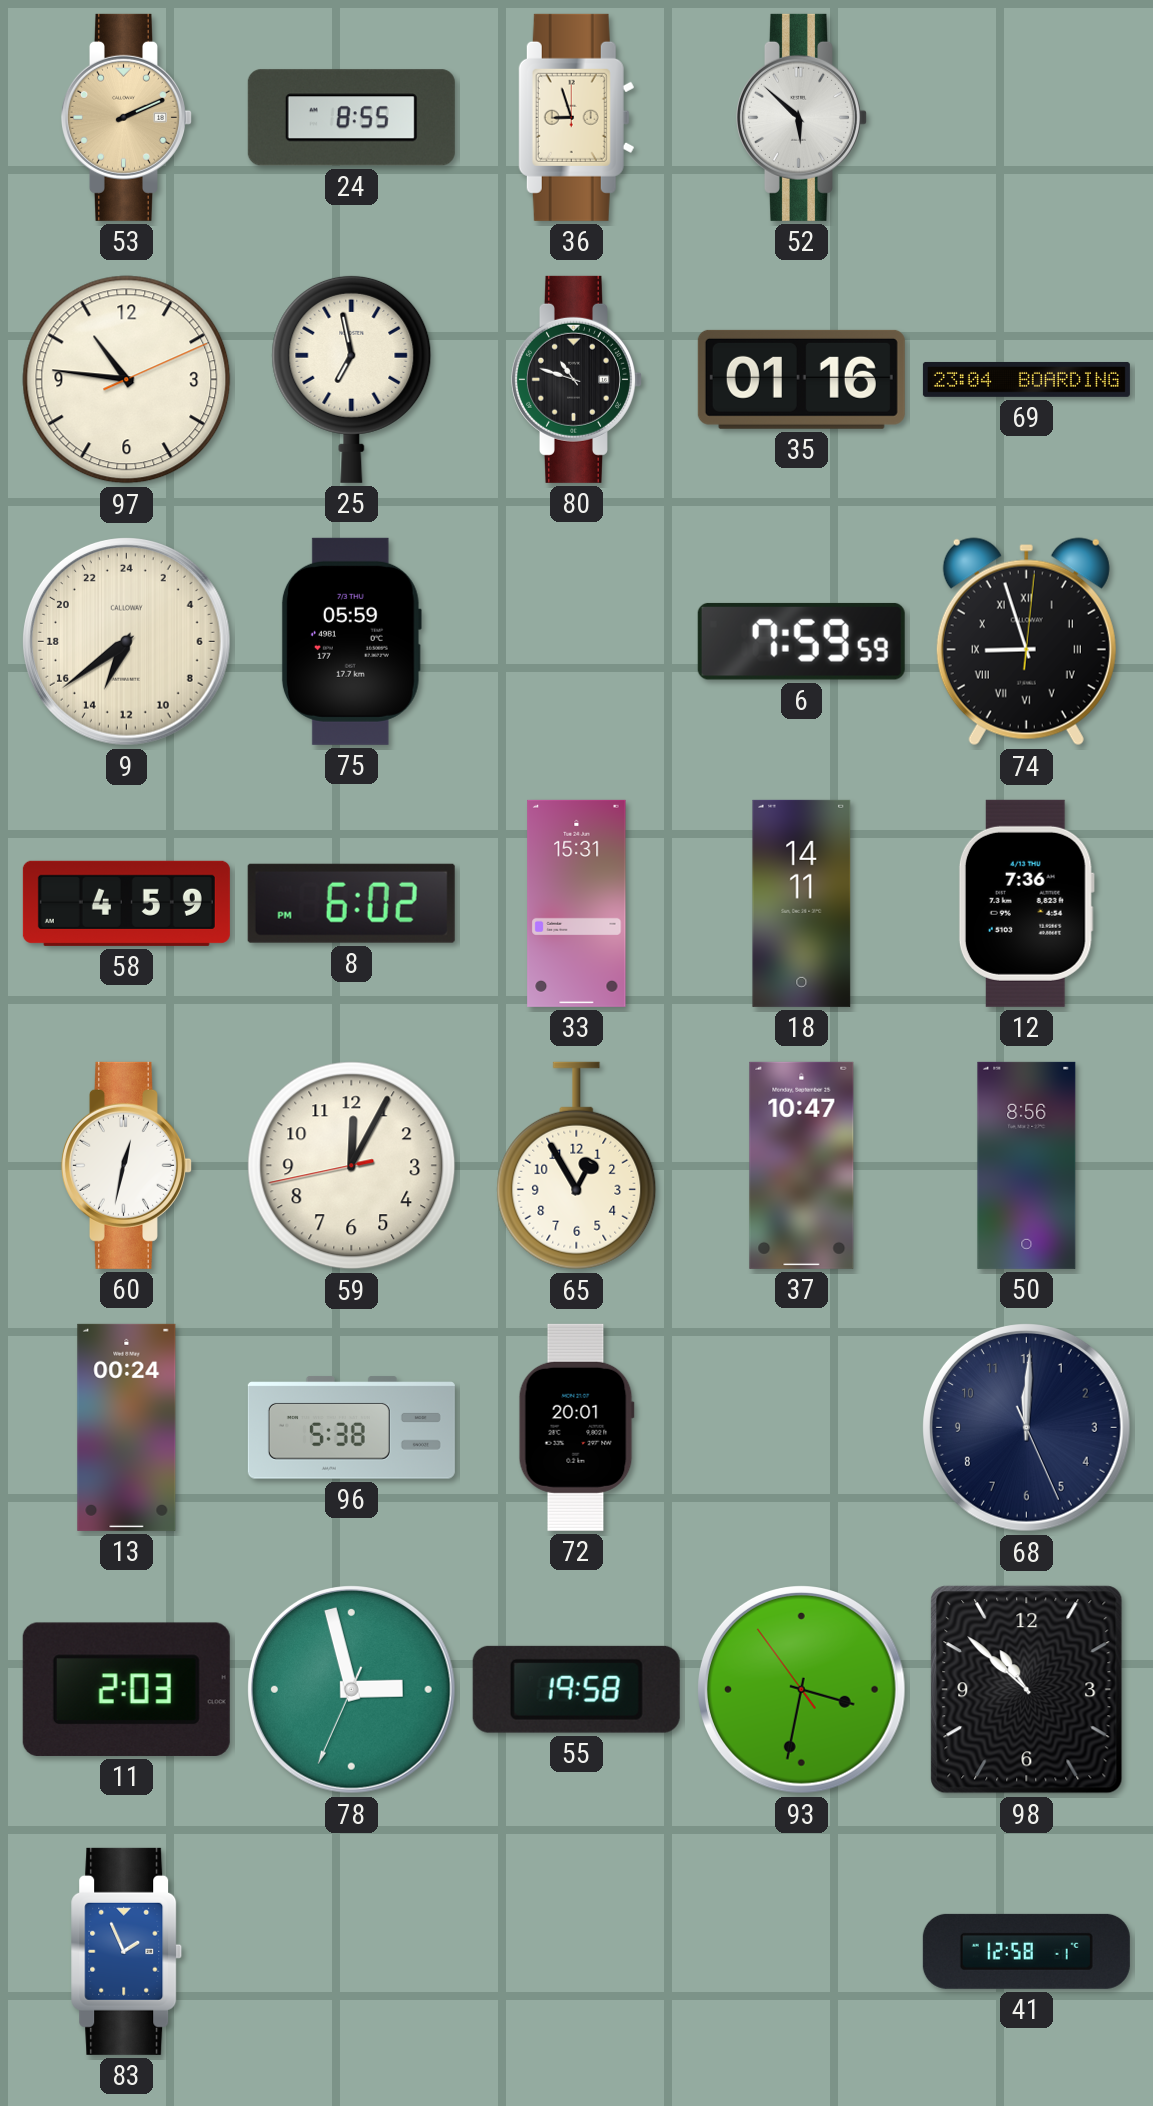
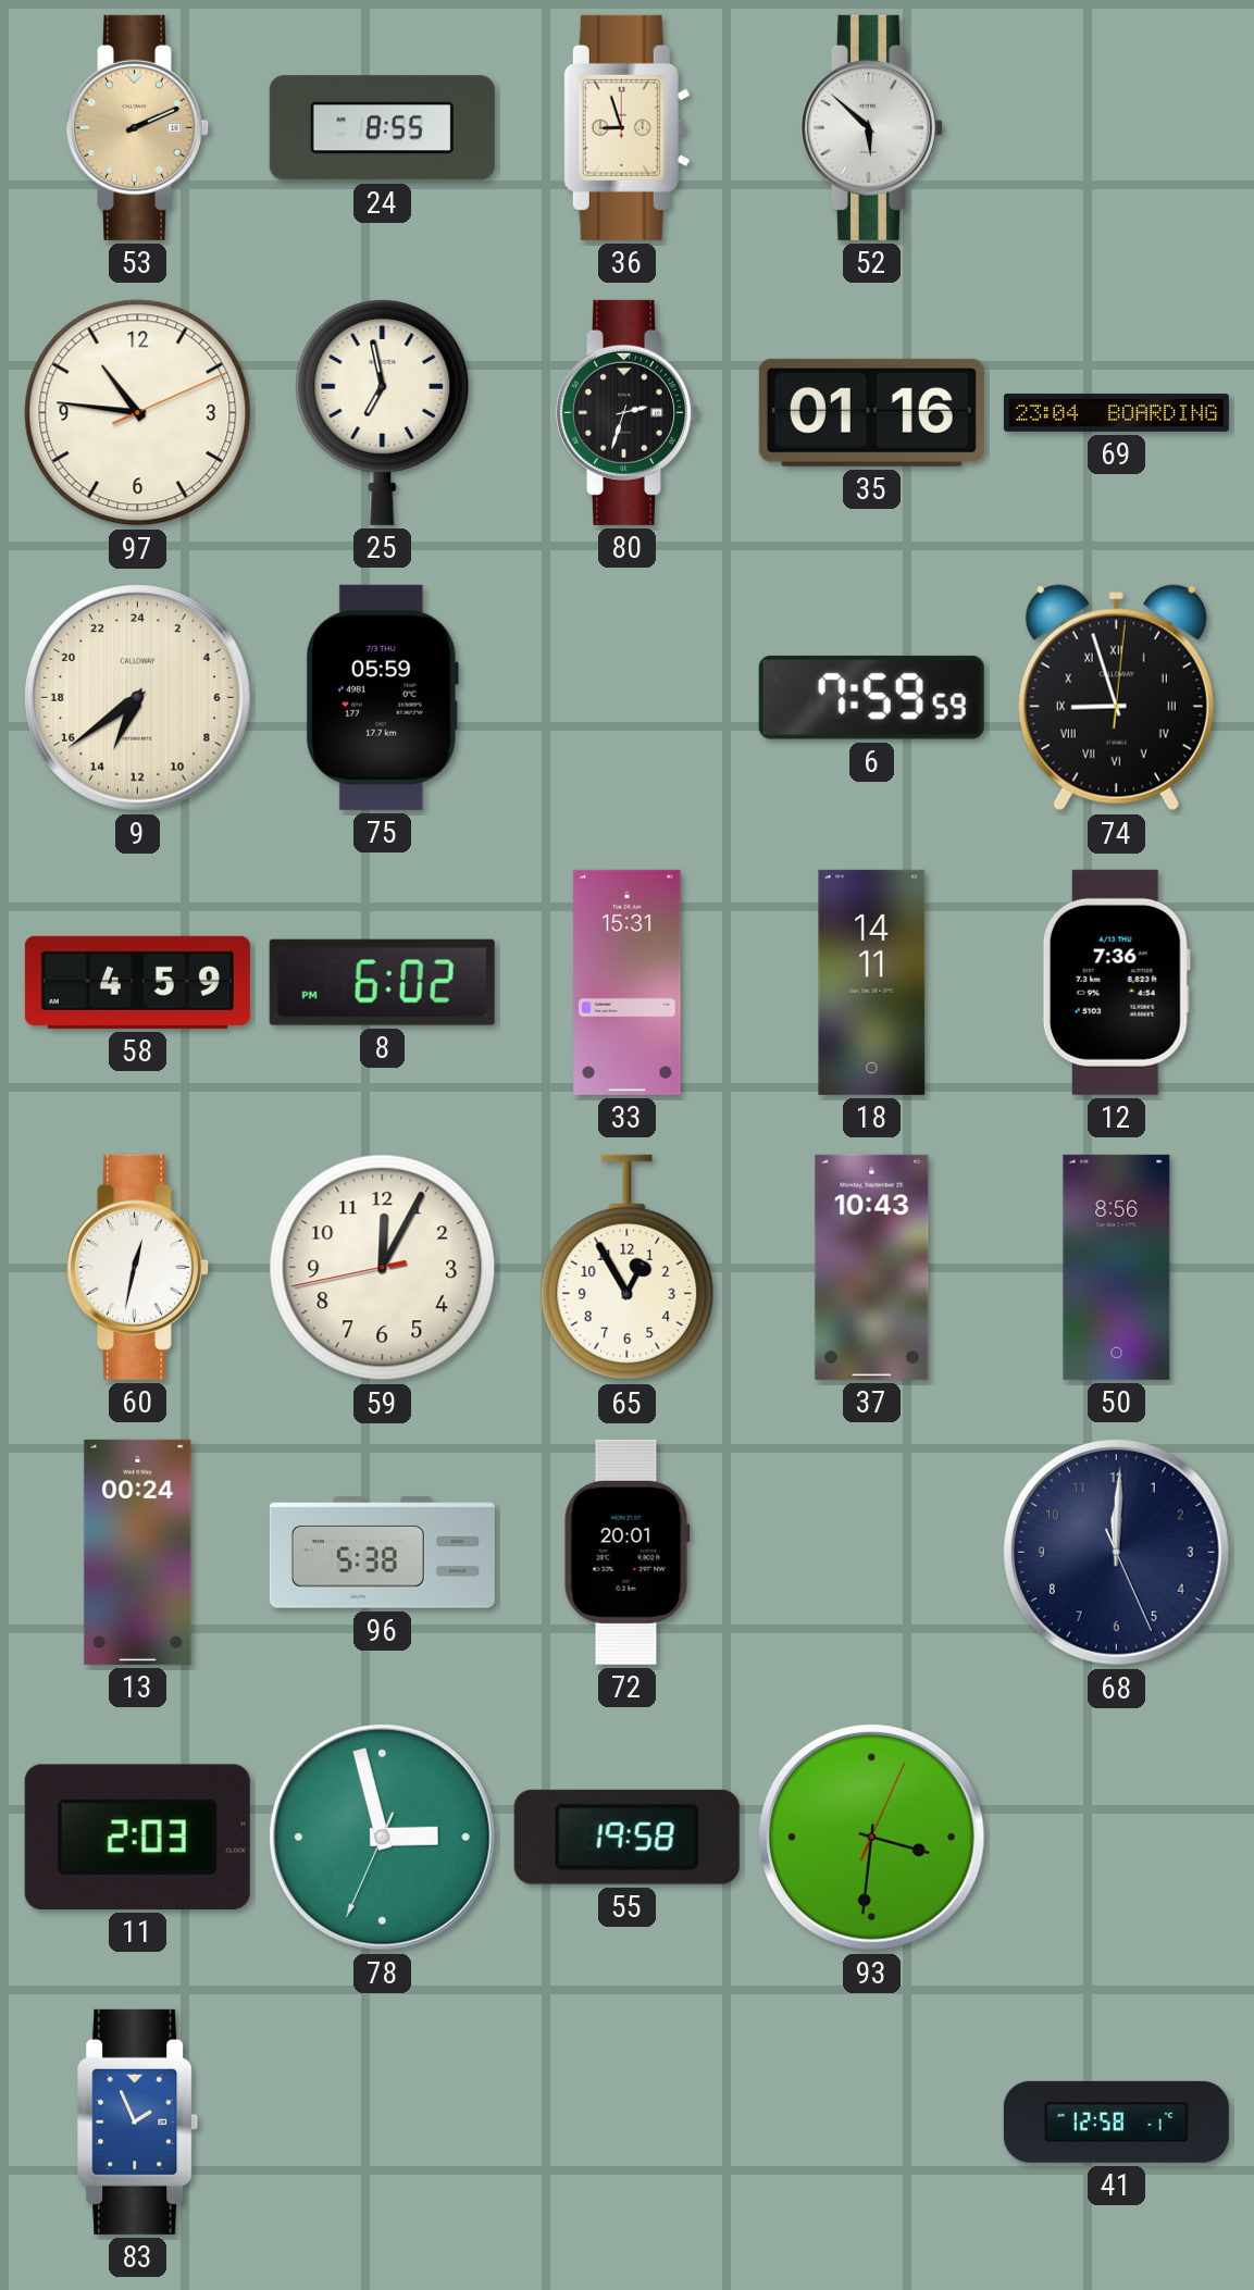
80: 10:48 -> 2:33 (626, 412)
37: 10:47 -> 10:43 (872, 1267)
93: 3:31:54 -> 3:31:04 (872, 1838)
98: 10:52 -> none (1027, 1690)
